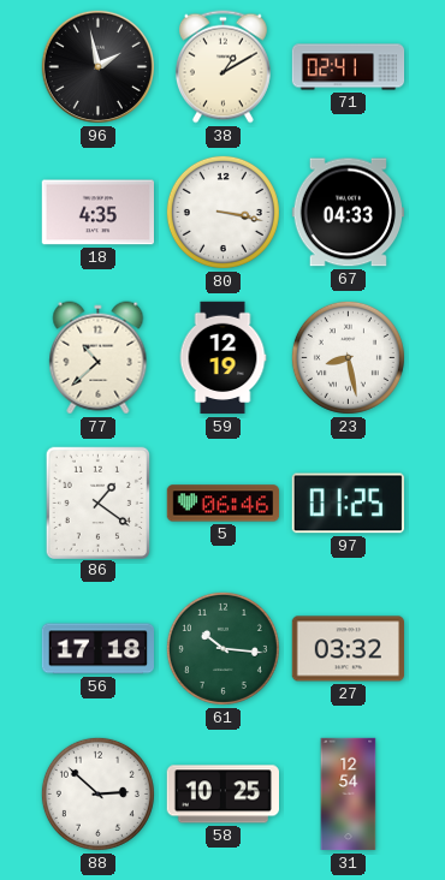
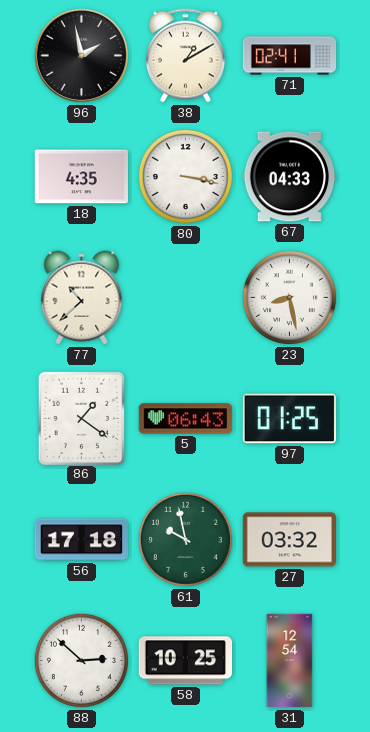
59: 12:19 -> none (222, 358)
5: 06:46 -> 06:43 (186, 419)
61: 10:16 -> 9:58 (185, 539)
